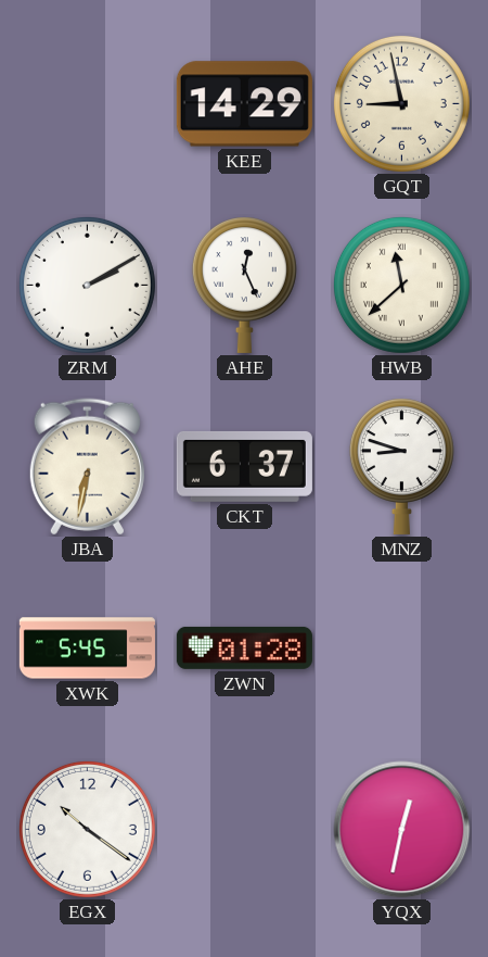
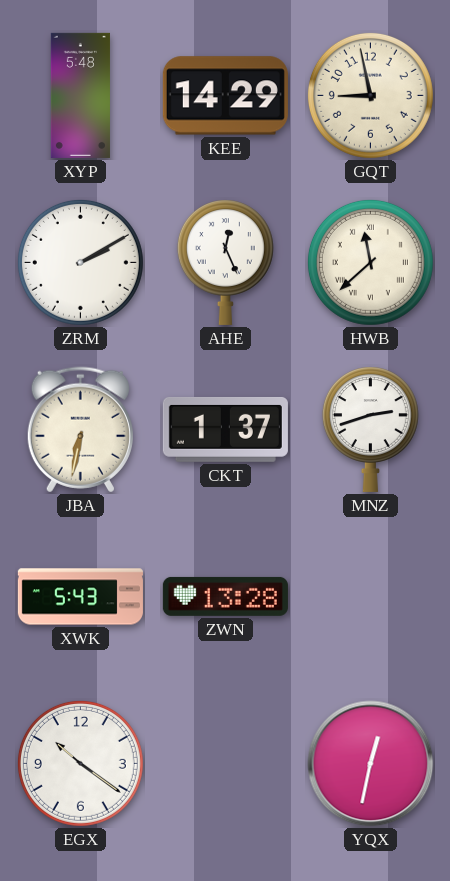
XYP: none -> 5:48 (80, 95)
CKT: 6:37 -> 1:37 (225, 429)
MNZ: 8:48 -> 2:42 (370, 429)
XWK: 5:45 -> 5:43 (80, 597)
ZWN: 01:28 -> 13:28 (225, 596)
